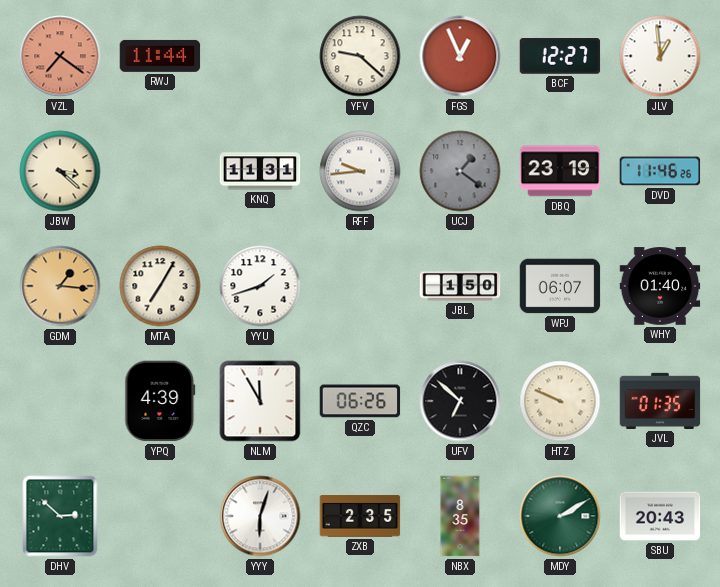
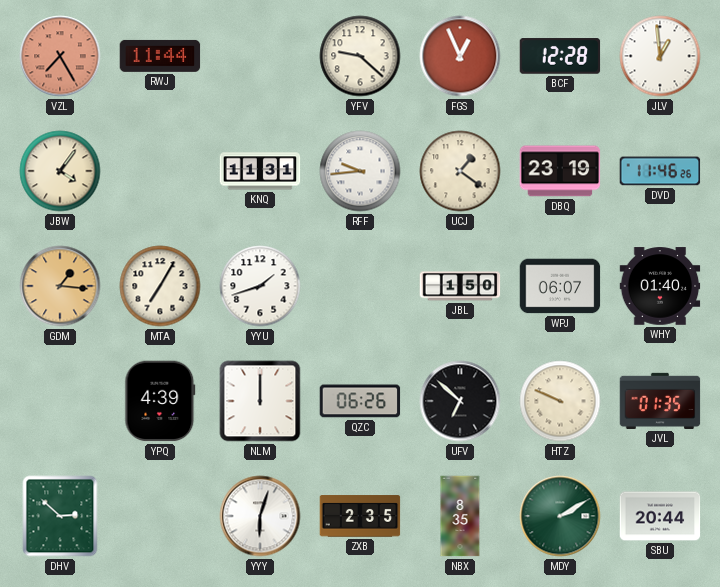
VZL: 7:21 -> 7:25 (60, 56)
BCF: 12:27 -> 12:28 (560, 56)
JBW: 3:22 -> 4:06 (60, 171)
UCJ dial: grey -> cream (460, 171)
NLM: 11:55 -> 12:00 (260, 401)
SBU: 20:43 -> 20:44 (660, 516)
